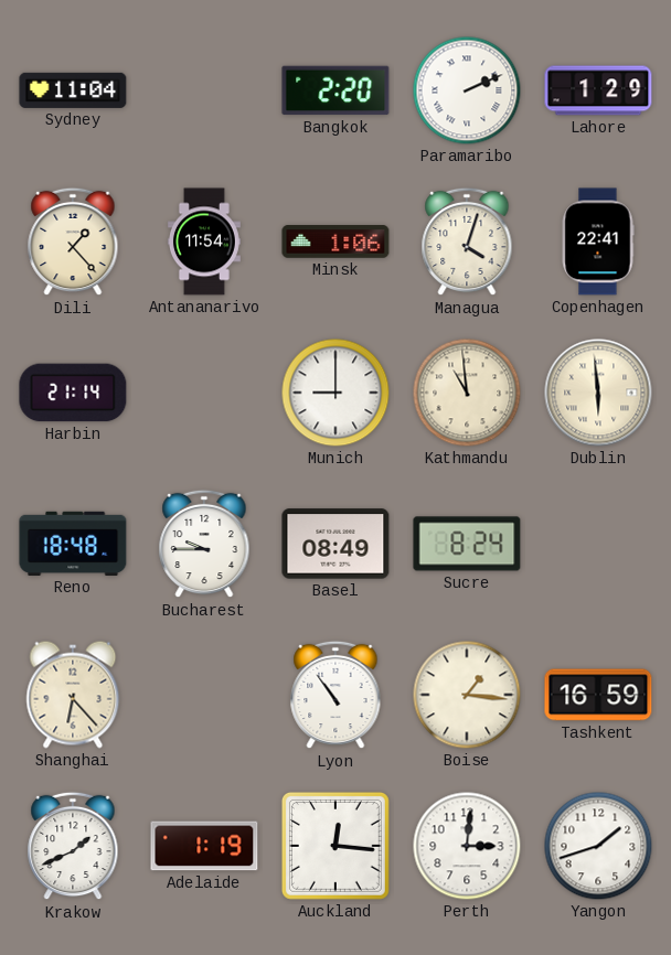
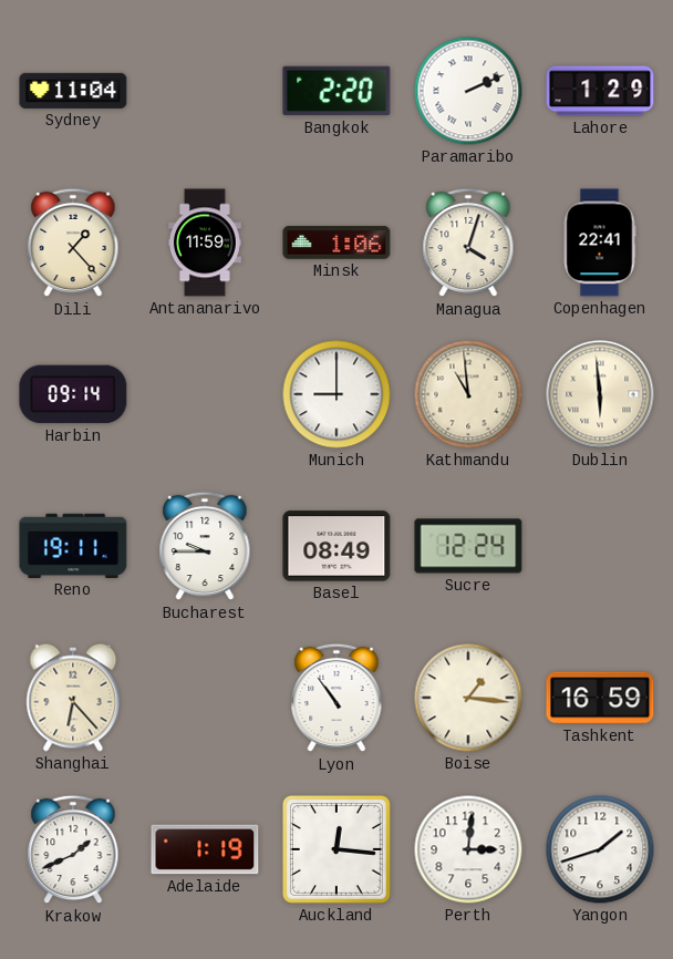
Antananarivo: 11:54 -> 11:59 (205, 243)
Harbin: 21:14 -> 09:14 (73, 394)
Reno: 18:48 -> 19:11 (73, 546)
Sucre: 8:24 -> 12:24 (468, 546)
